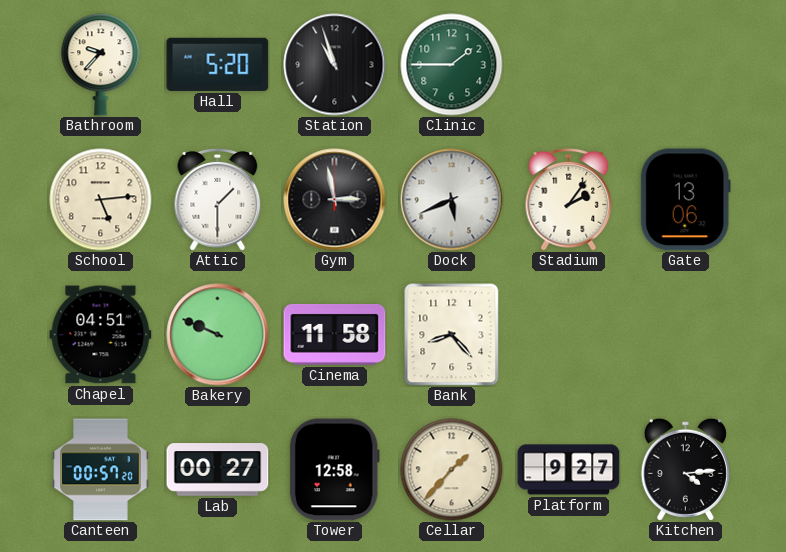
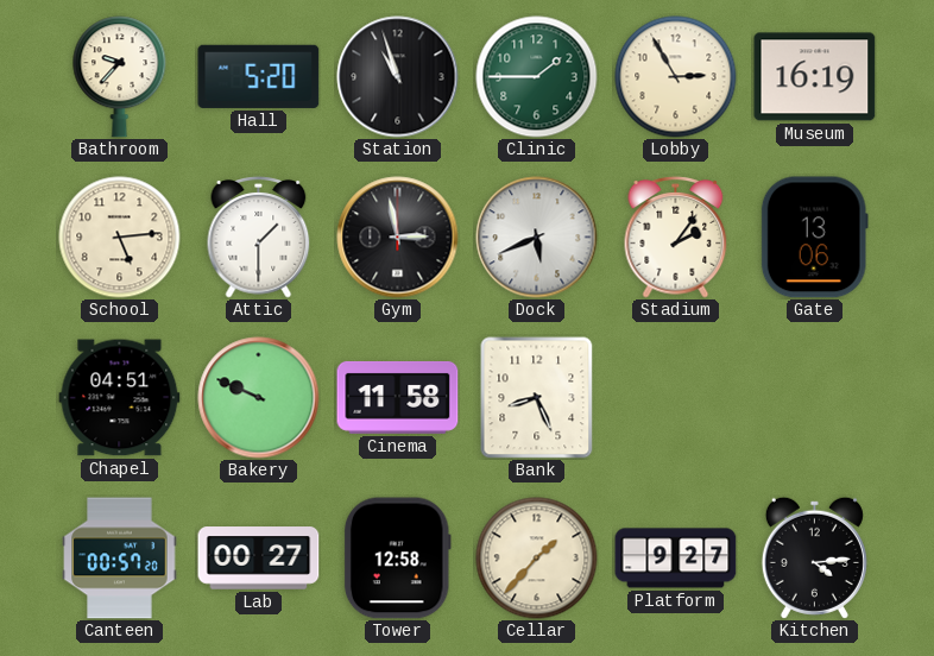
Lobby: none -> 2:55 (676, 77)
Museum: none -> 16:19 (815, 77)
Bank: 8:23 -> 8:26 (537, 398)
